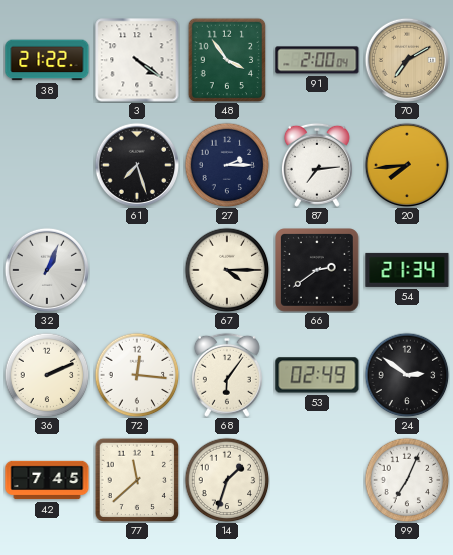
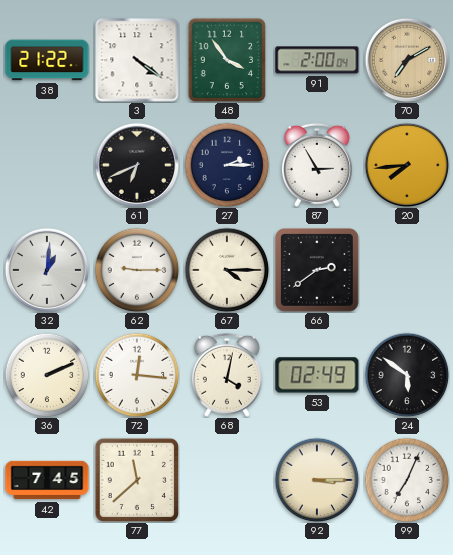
61: 7:27 -> 6:41 (136, 164)
87: 7:14 -> 2:55 (317, 165)
32: 1:04 -> 1:01 (46, 269)
62: none -> 9:15 (137, 270)
54: 21:34 -> none (407, 270)
68: 6:06 -> 4:02 (227, 375)
24: 2:51 -> 5:51 (407, 375)
14: 1:33 -> none (227, 480)
92: none -> 3:15 (317, 480)
